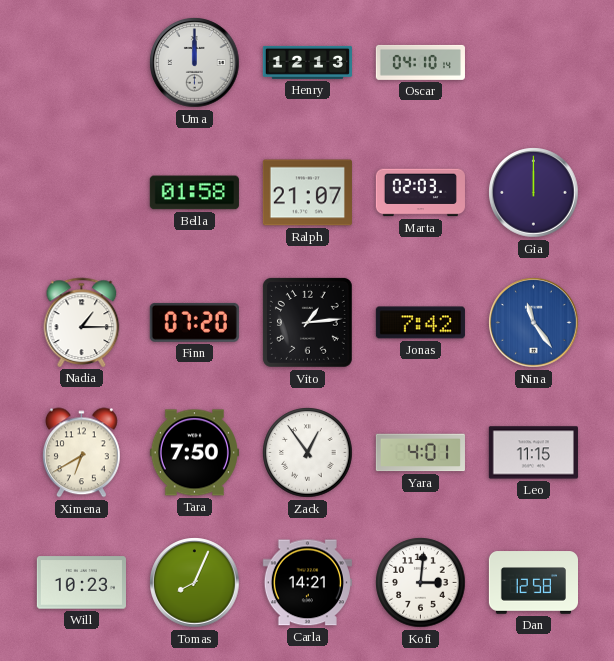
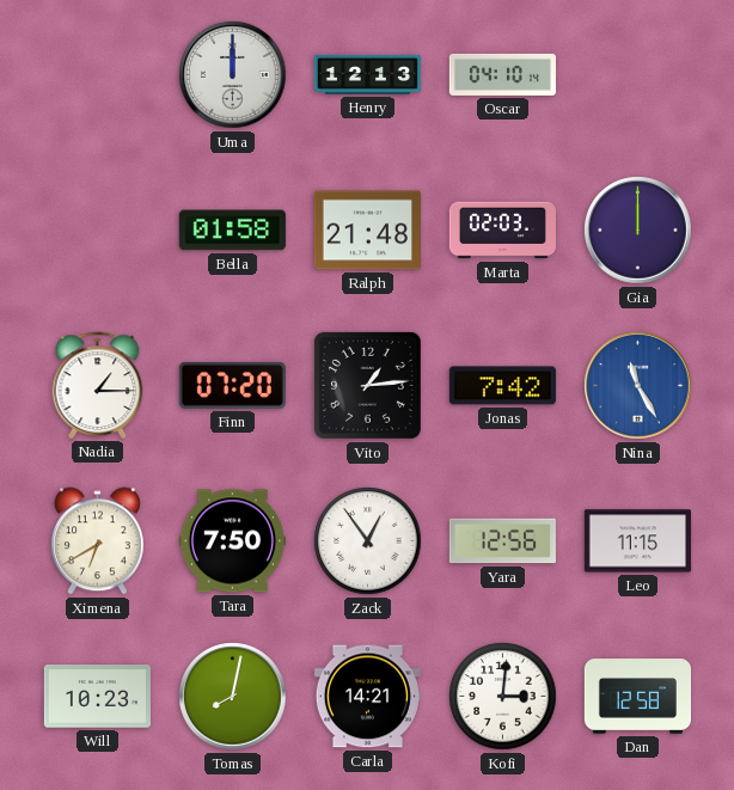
Ralph: 21:07 -> 21:48 (367, 231)
Nina: 11:24 -> 11:25 (638, 386)
Yara: 4:01 -> 12:56 (502, 541)
Tomas: 8:04 -> 8:02 (233, 697)
